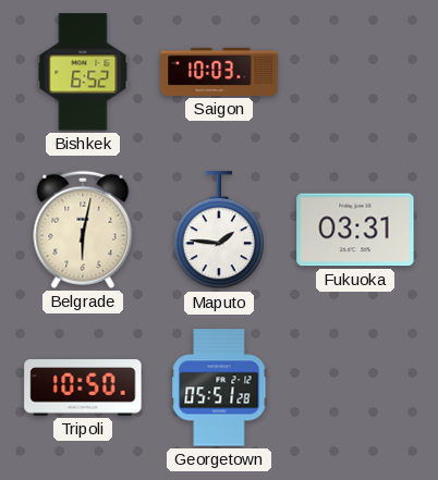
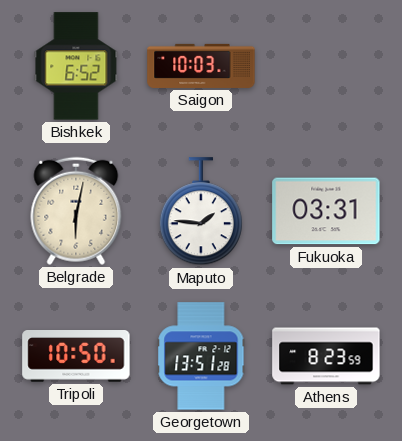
Georgetown: 05:51 -> 13:51 (201, 356)
Athens: none -> 8:23 (326, 356)
